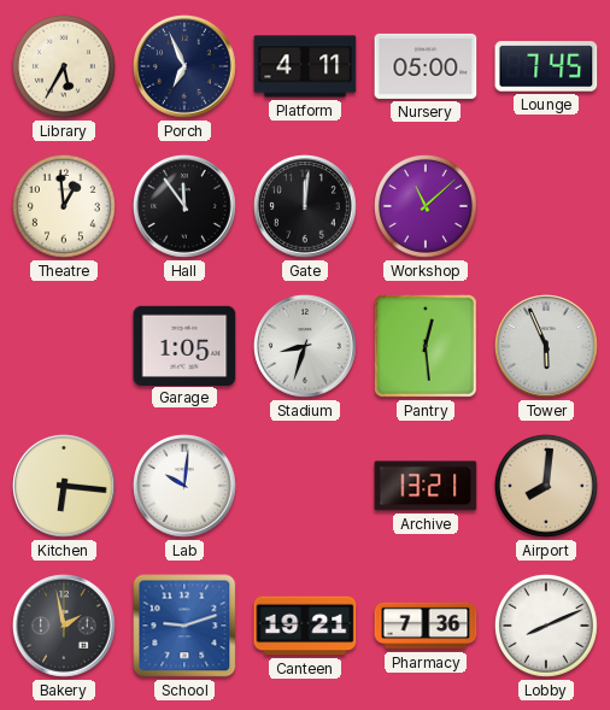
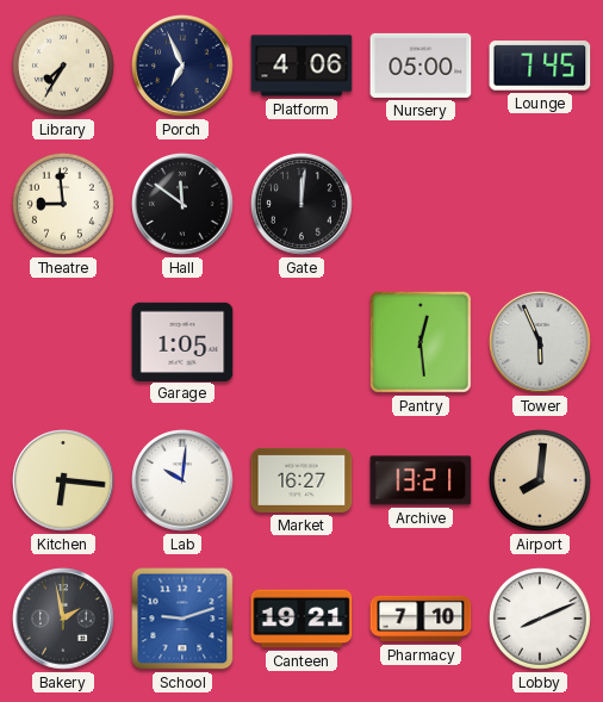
Library: 5:35 -> 7:35 (63, 66)
Platform: 4:11 -> 4:06 (301, 66)
Theatre: 12:59 -> 8:59 (63, 204)
Hall: 11:54 -> 11:51 (184, 205)
Workshop: 11:08 -> none (426, 206)
Stadium: 8:33 -> none (306, 347)
Market: none -> 16:27 (301, 480)
Pharmacy: 7:36 -> 7:10 (421, 619)
